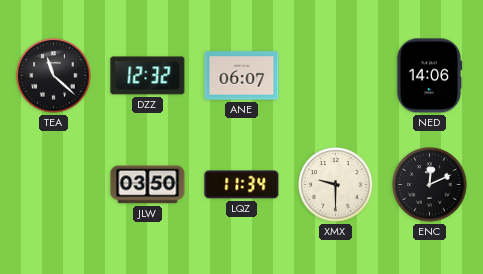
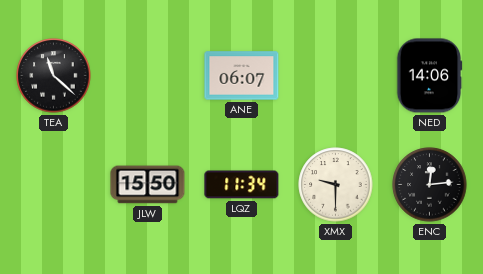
DZZ: 12:32 -> none (148, 76)
JLW: 03:50 -> 15:50 (148, 185)
ENC: 12:11 -> 12:14 (430, 185)
